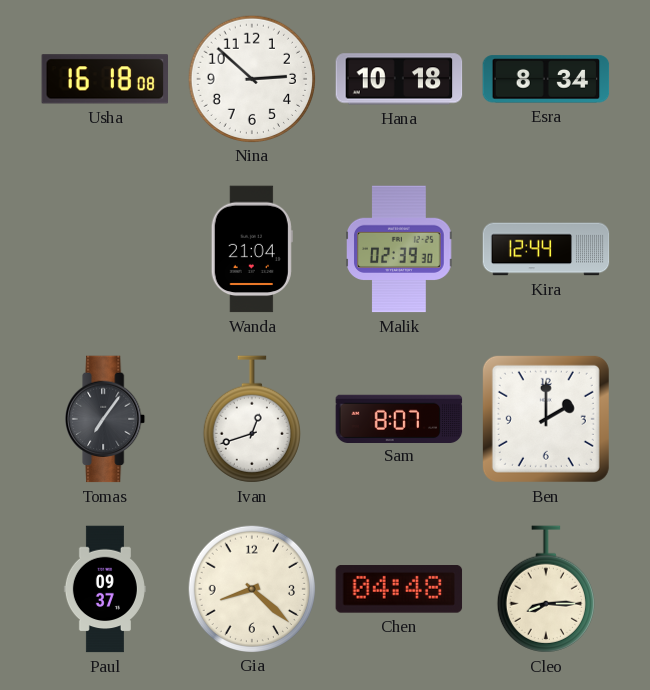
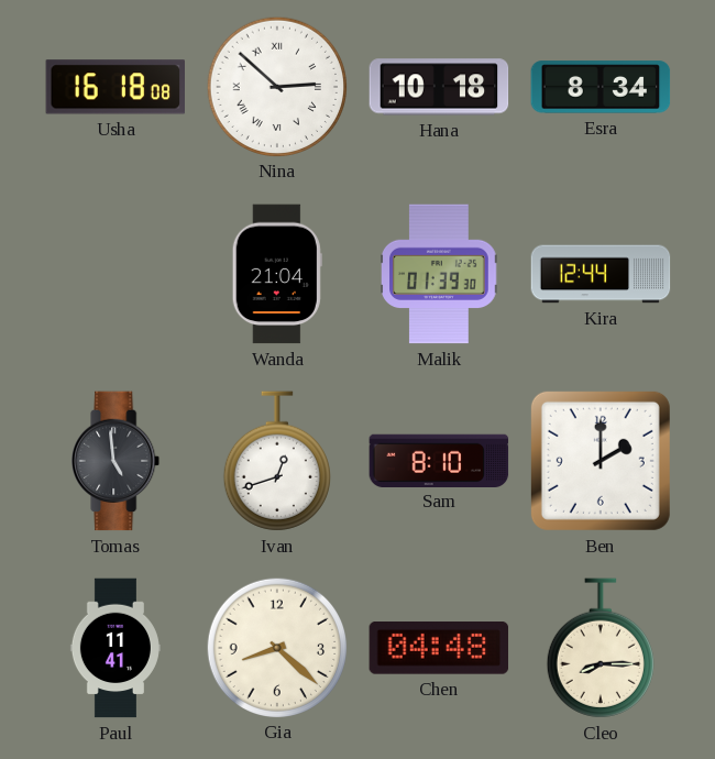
Nina numerals: Arabic -> Roman (276, 86)
Malik: 02:39 -> 01:39 (440, 274)
Tomas: 7:06 -> 4:59 (117, 461)
Sam: 8:07 -> 8:10 (439, 460)
Paul: 09:37 -> 11:41 (116, 648)
